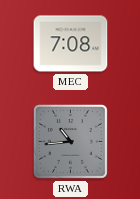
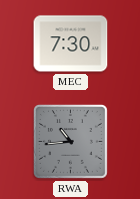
MEC: 7:08 -> 7:30 (71, 44)
